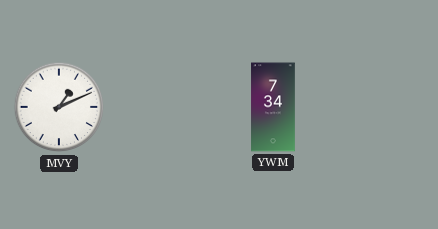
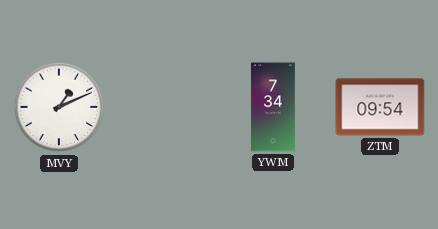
ZTM: none -> 09:54 (380, 107)
